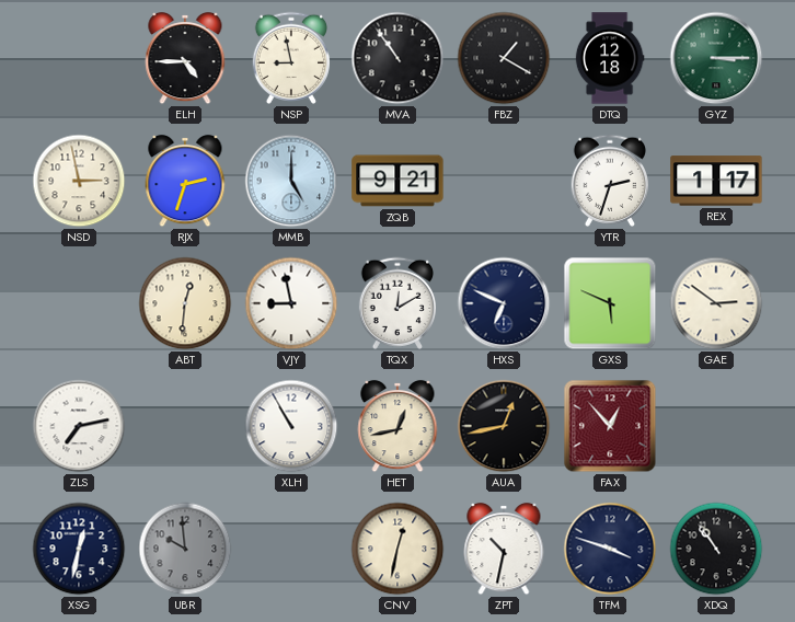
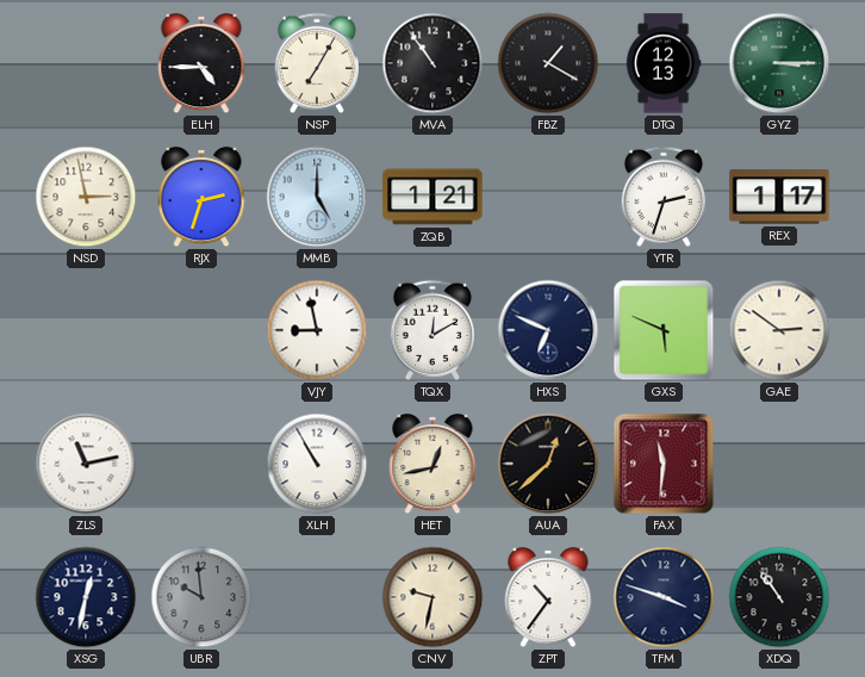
NSP: 8:58 -> 7:05 (316, 63)
DTQ: 12:18 -> 12:13 (664, 63)
ZQB: 9:21 -> 1:21 (432, 197)
ABT: 12:31 -> none (185, 303)
ZLS: 7:13 -> 11:13 (86, 464)
AUA: 12:43 -> 12:38 (548, 464)
FAX: 12:53 -> 11:31 (664, 464)
CNV: 12:32 -> 9:32 (432, 597)
ZPT: 10:32 -> 10:36 (548, 597)
